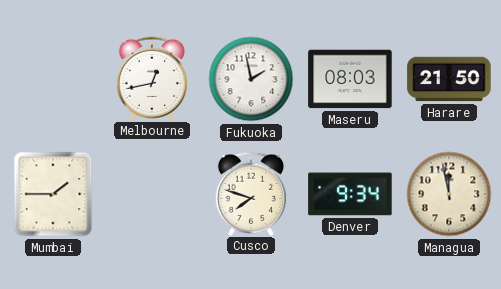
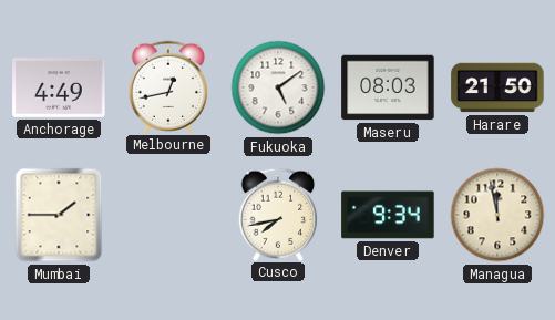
Anchorage: none -> 4:49 (59, 87)
Fukuoka: 1:58 -> 5:09 (278, 87)
Cusco: 7:48 -> 7:43 (278, 214)
